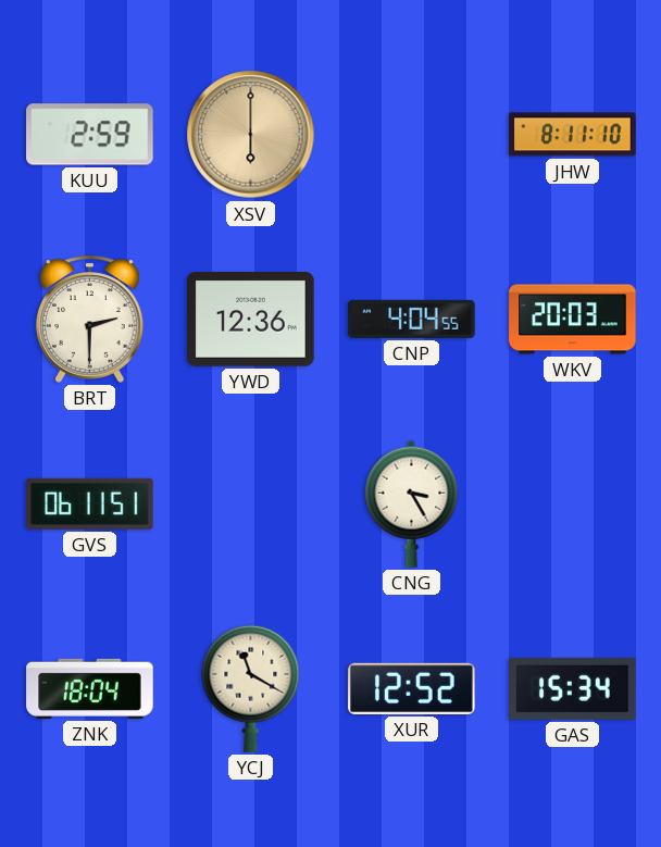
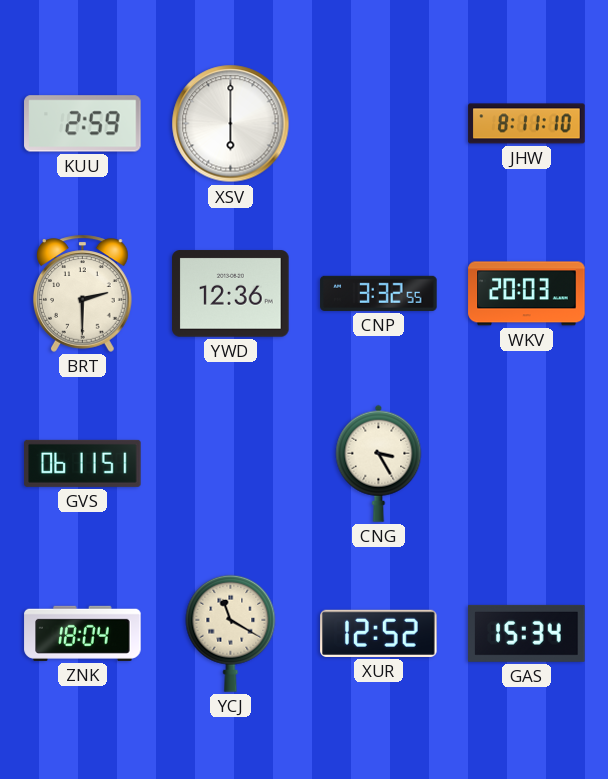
XSV dial: champagne -> white (231, 124)
CNP: 4:04 -> 3:32 (379, 293)
